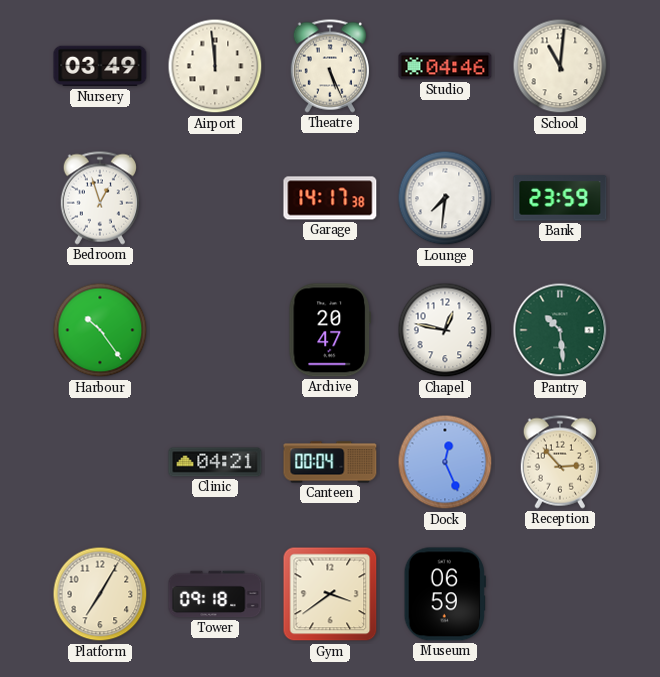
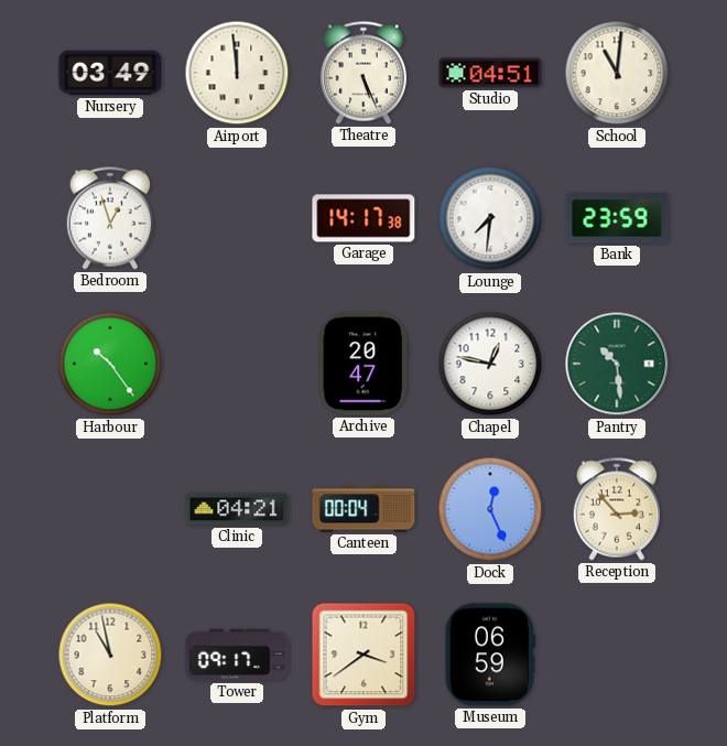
Studio: 04:46 -> 04:51 (490, 73)
Platform: 7:05 -> 10:58 (110, 655)
Tower: 09:18 -> 09:17 (237, 655)
